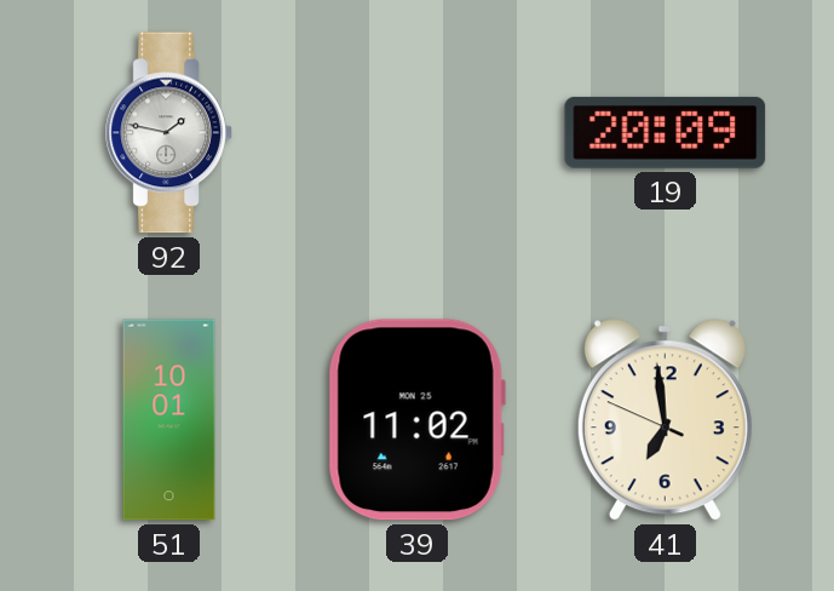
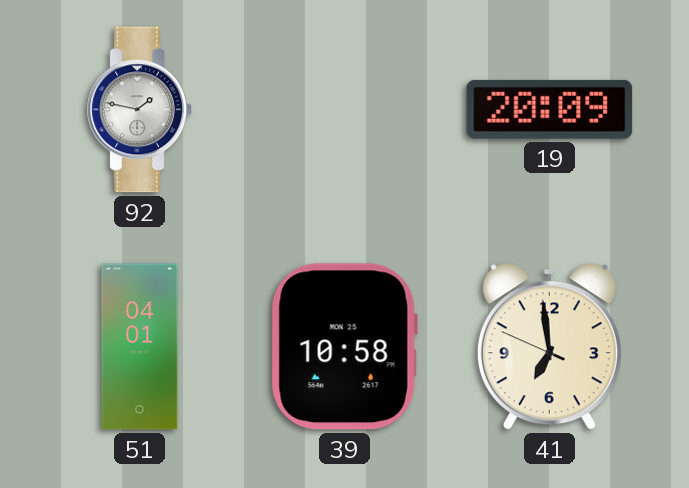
51: 10:01 -> 04:01 (140, 347)
39: 11:02 -> 10:58 (344, 347)
